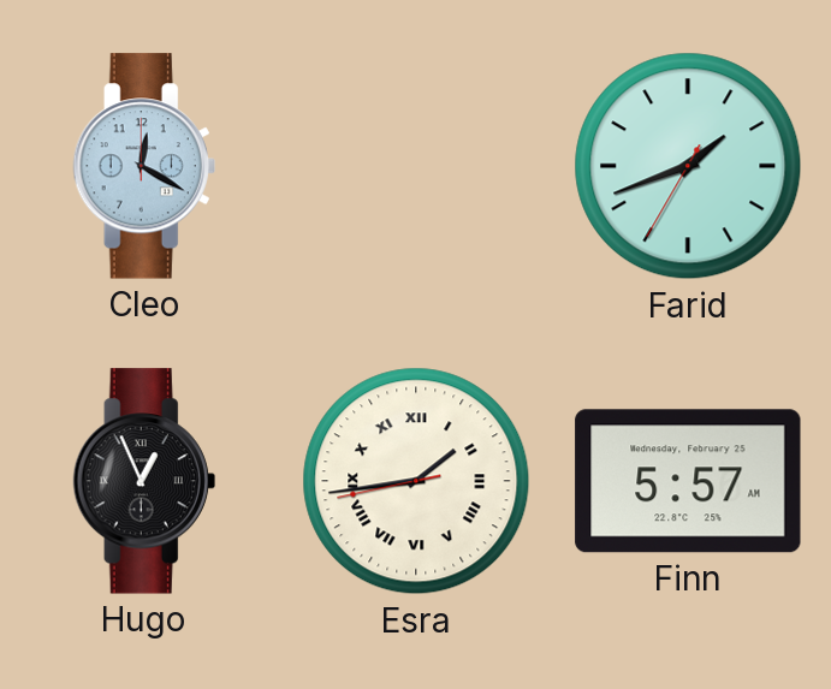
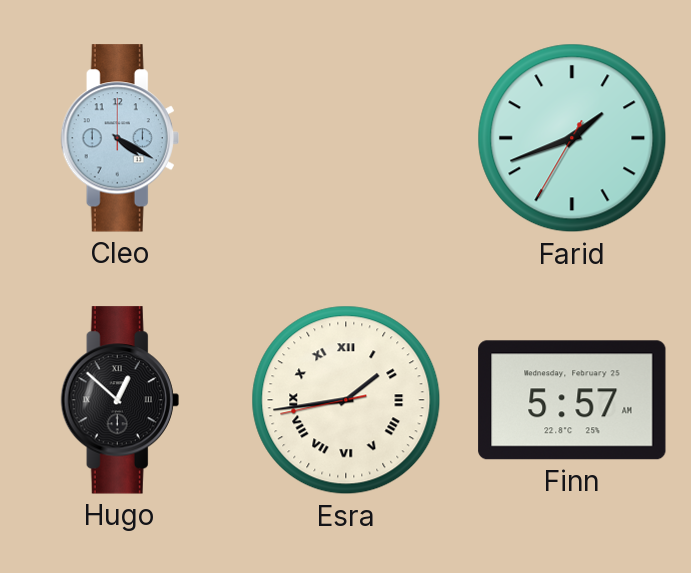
Cleo: 12:20 -> 4:20 (120, 138)
Hugo: 12:56 -> 12:52 (120, 400)
